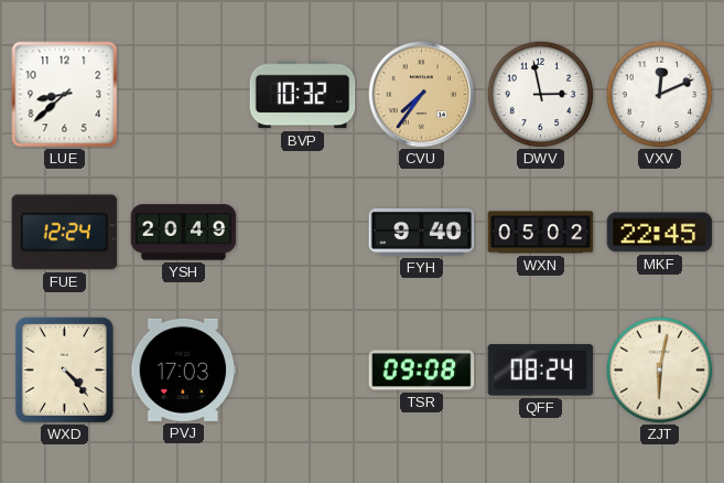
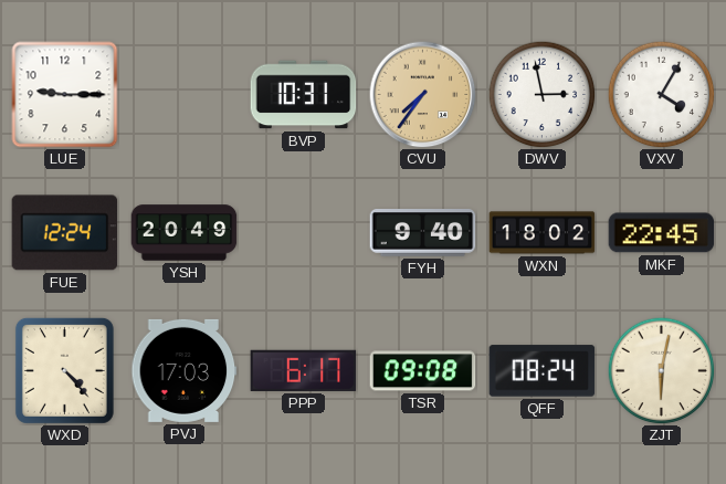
LUE: 8:38 -> 9:15 (65, 95)
BVP: 10:32 -> 10:31 (304, 95)
VXV: 12:11 -> 4:05 (661, 94)
WXN: 05:02 -> 18:02 (543, 233)
PPP: none -> 6:17 (304, 370)
